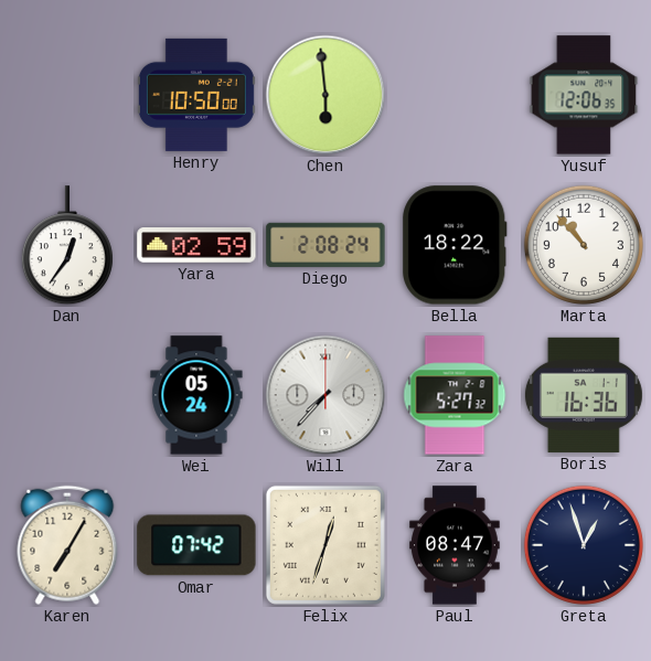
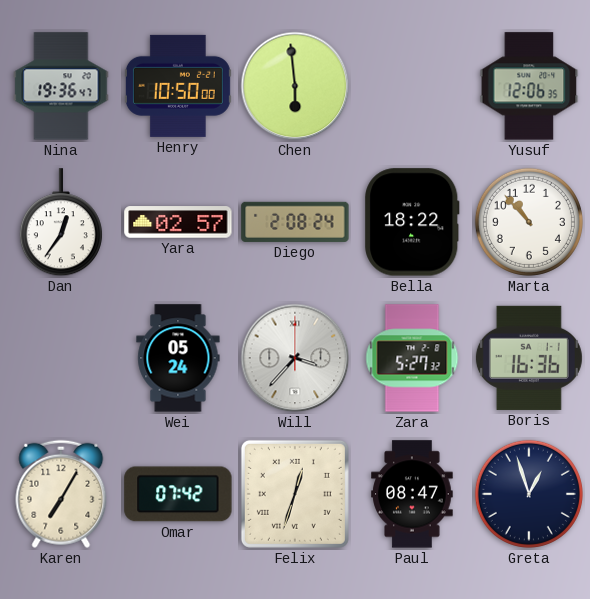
Nina: none -> 19:36 (61, 86)
Yara: 02:59 -> 02:57 (178, 222)
Will: 7:37 -> 3:37 (295, 358)
